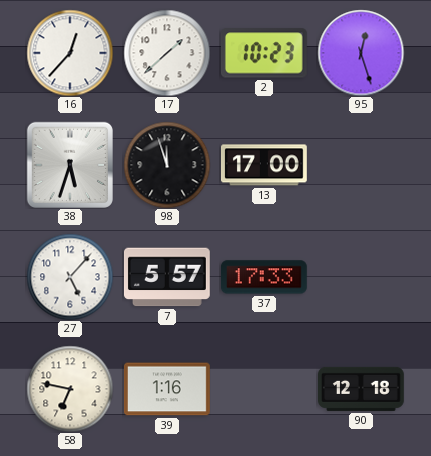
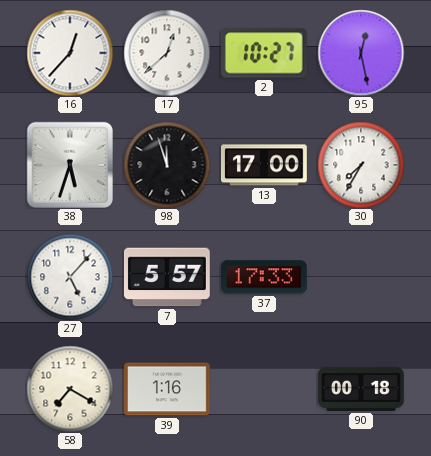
17: 1:38 -> 12:38 (167, 53)
2: 10:23 -> 10:27 (264, 53)
95: 12:27 -> 12:28 (361, 53)
30: none -> 7:35 (361, 165)
58: 6:47 -> 7:20 (70, 389)
90: 12:18 -> 00:18 (362, 389)
